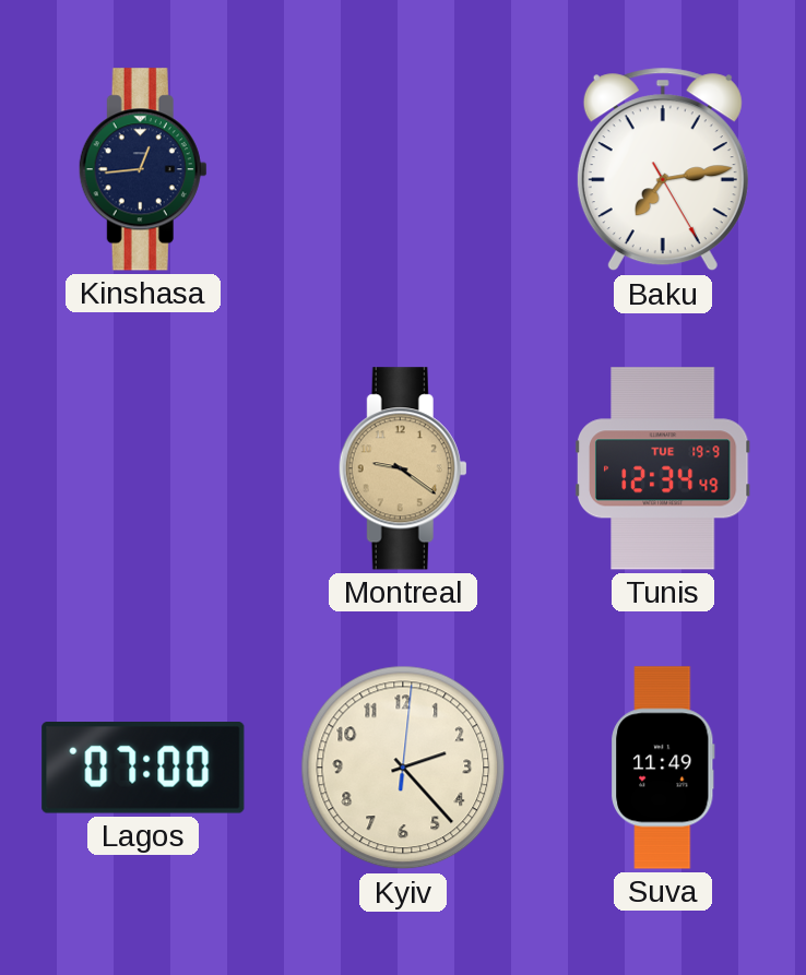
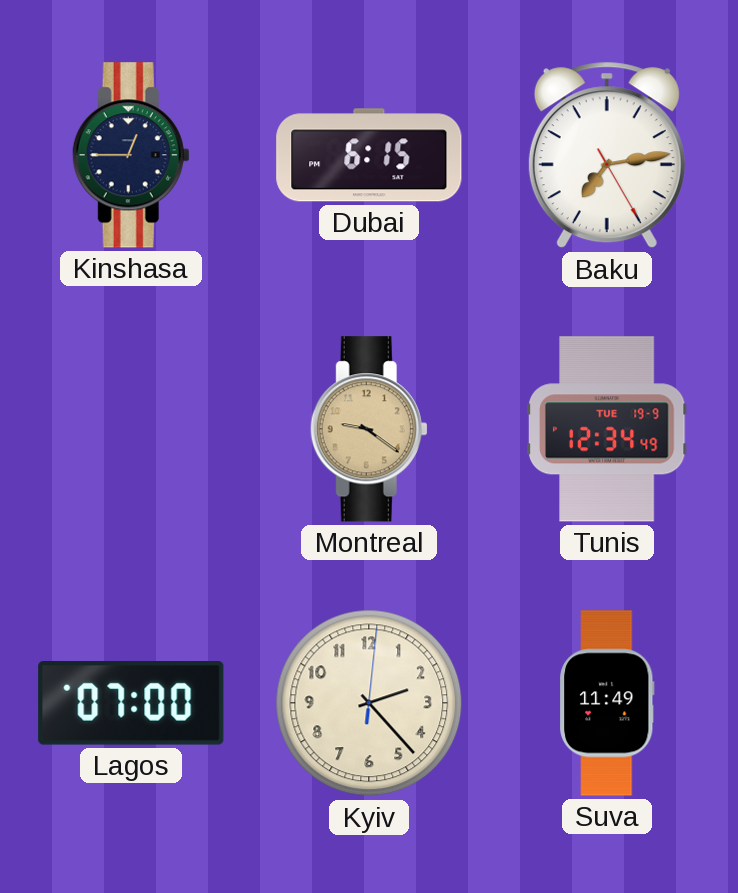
Kinshasa: 12:44 -> 12:45 (131, 155)
Dubai: none -> 6:15 (369, 155)
